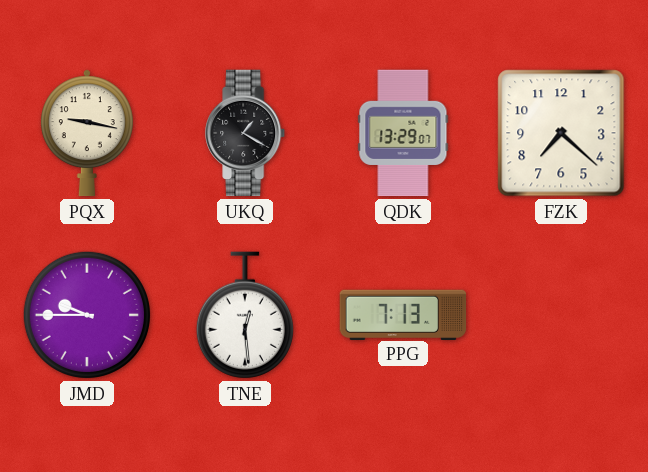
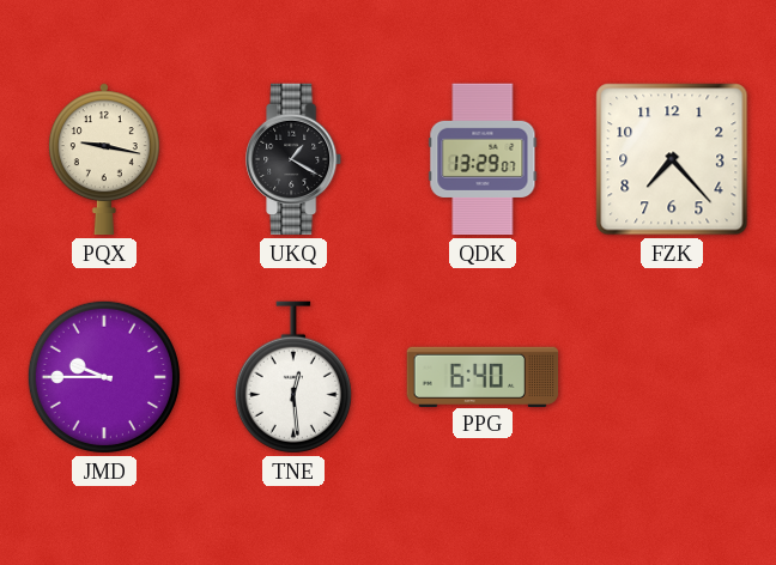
FZK: 7:22 -> 7:23 (672, 159)
PPG: 7:13 -> 6:40 (483, 376)
